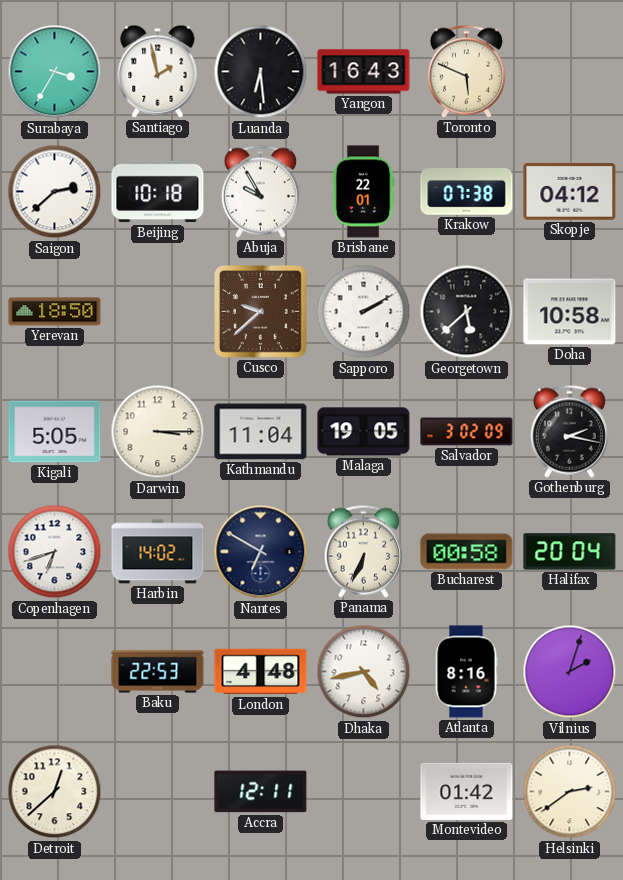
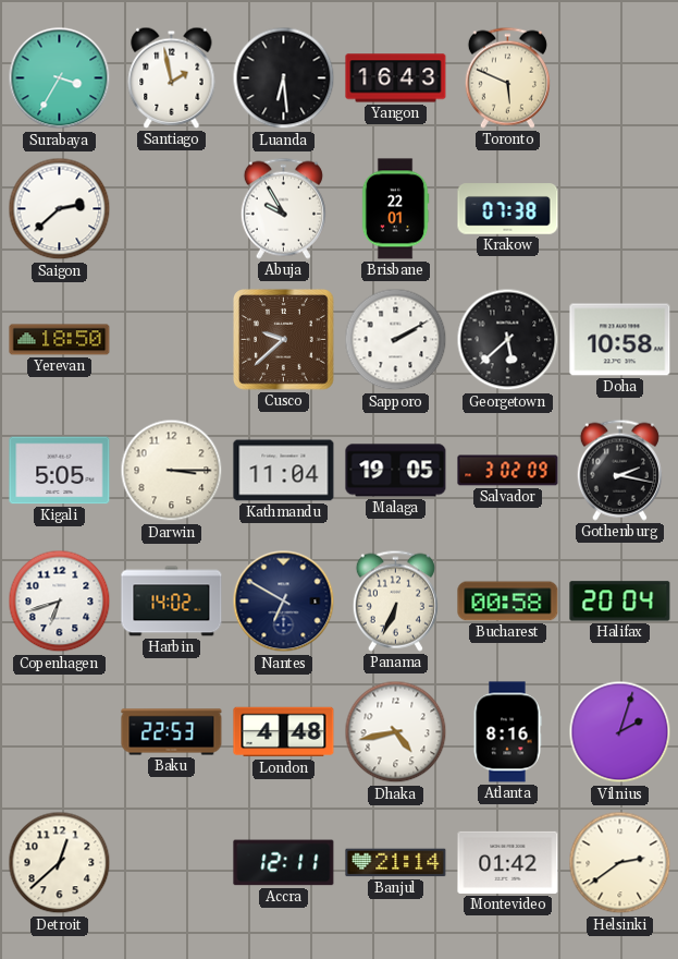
Beijing: 10:18 -> none (158, 192)
Skopje: 04:12 -> none (570, 192)
Banjul: none -> 21:14 (396, 863)
